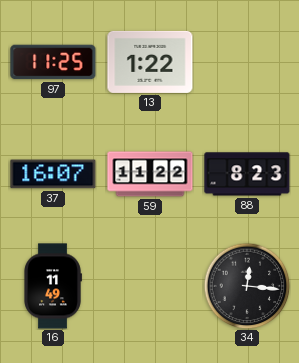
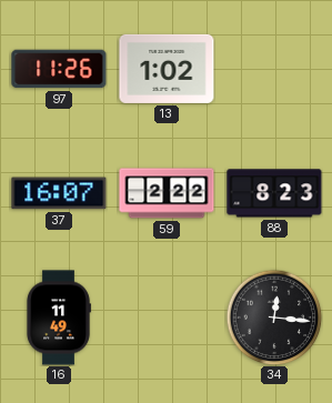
97: 11:25 -> 11:26 (59, 69)
13: 1:22 -> 1:02 (167, 69)
59: 11:22 -> 2:22 (167, 193)
